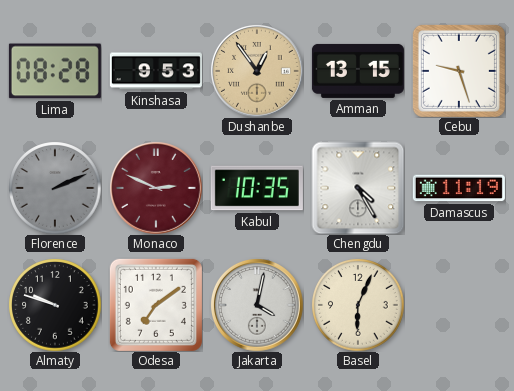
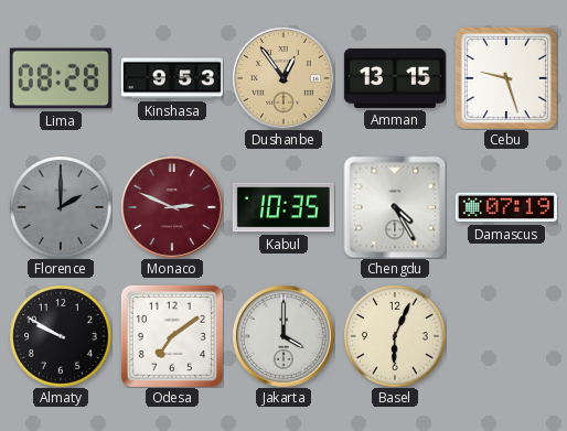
Florence: 2:11 -> 2:00 (61, 207)
Damascus: 11:19 -> 07:19 (506, 207)
Almaty: 9:48 -> 9:50 (61, 336)
Jakarta: 4:02 -> 4:00 (283, 336)
